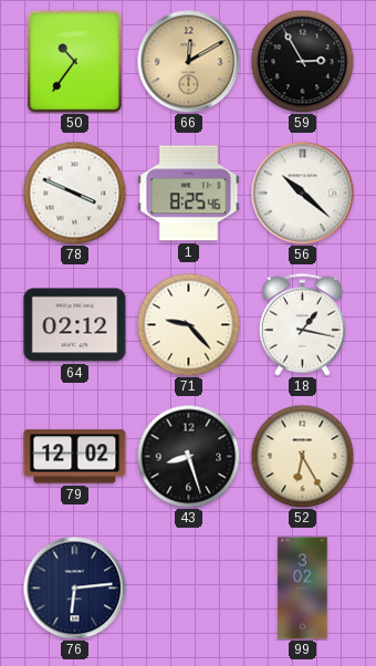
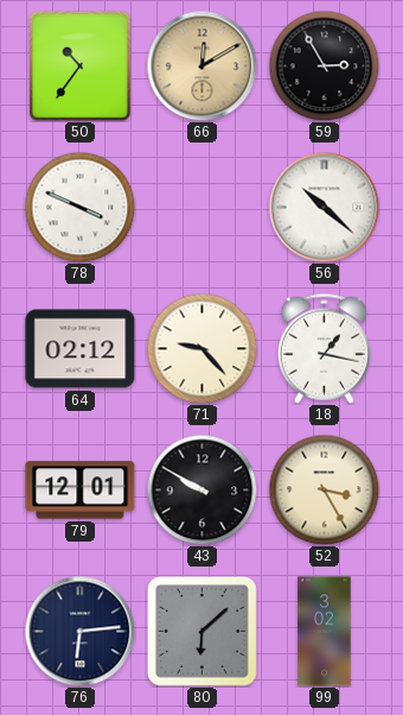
1: 8:25 -> none (189, 194)
79: 12:02 -> 12:01 (81, 491)
43: 8:27 -> 9:50 (201, 489)
52: 6:25 -> 3:25 (324, 489)
80: none -> 6:08 (201, 631)
